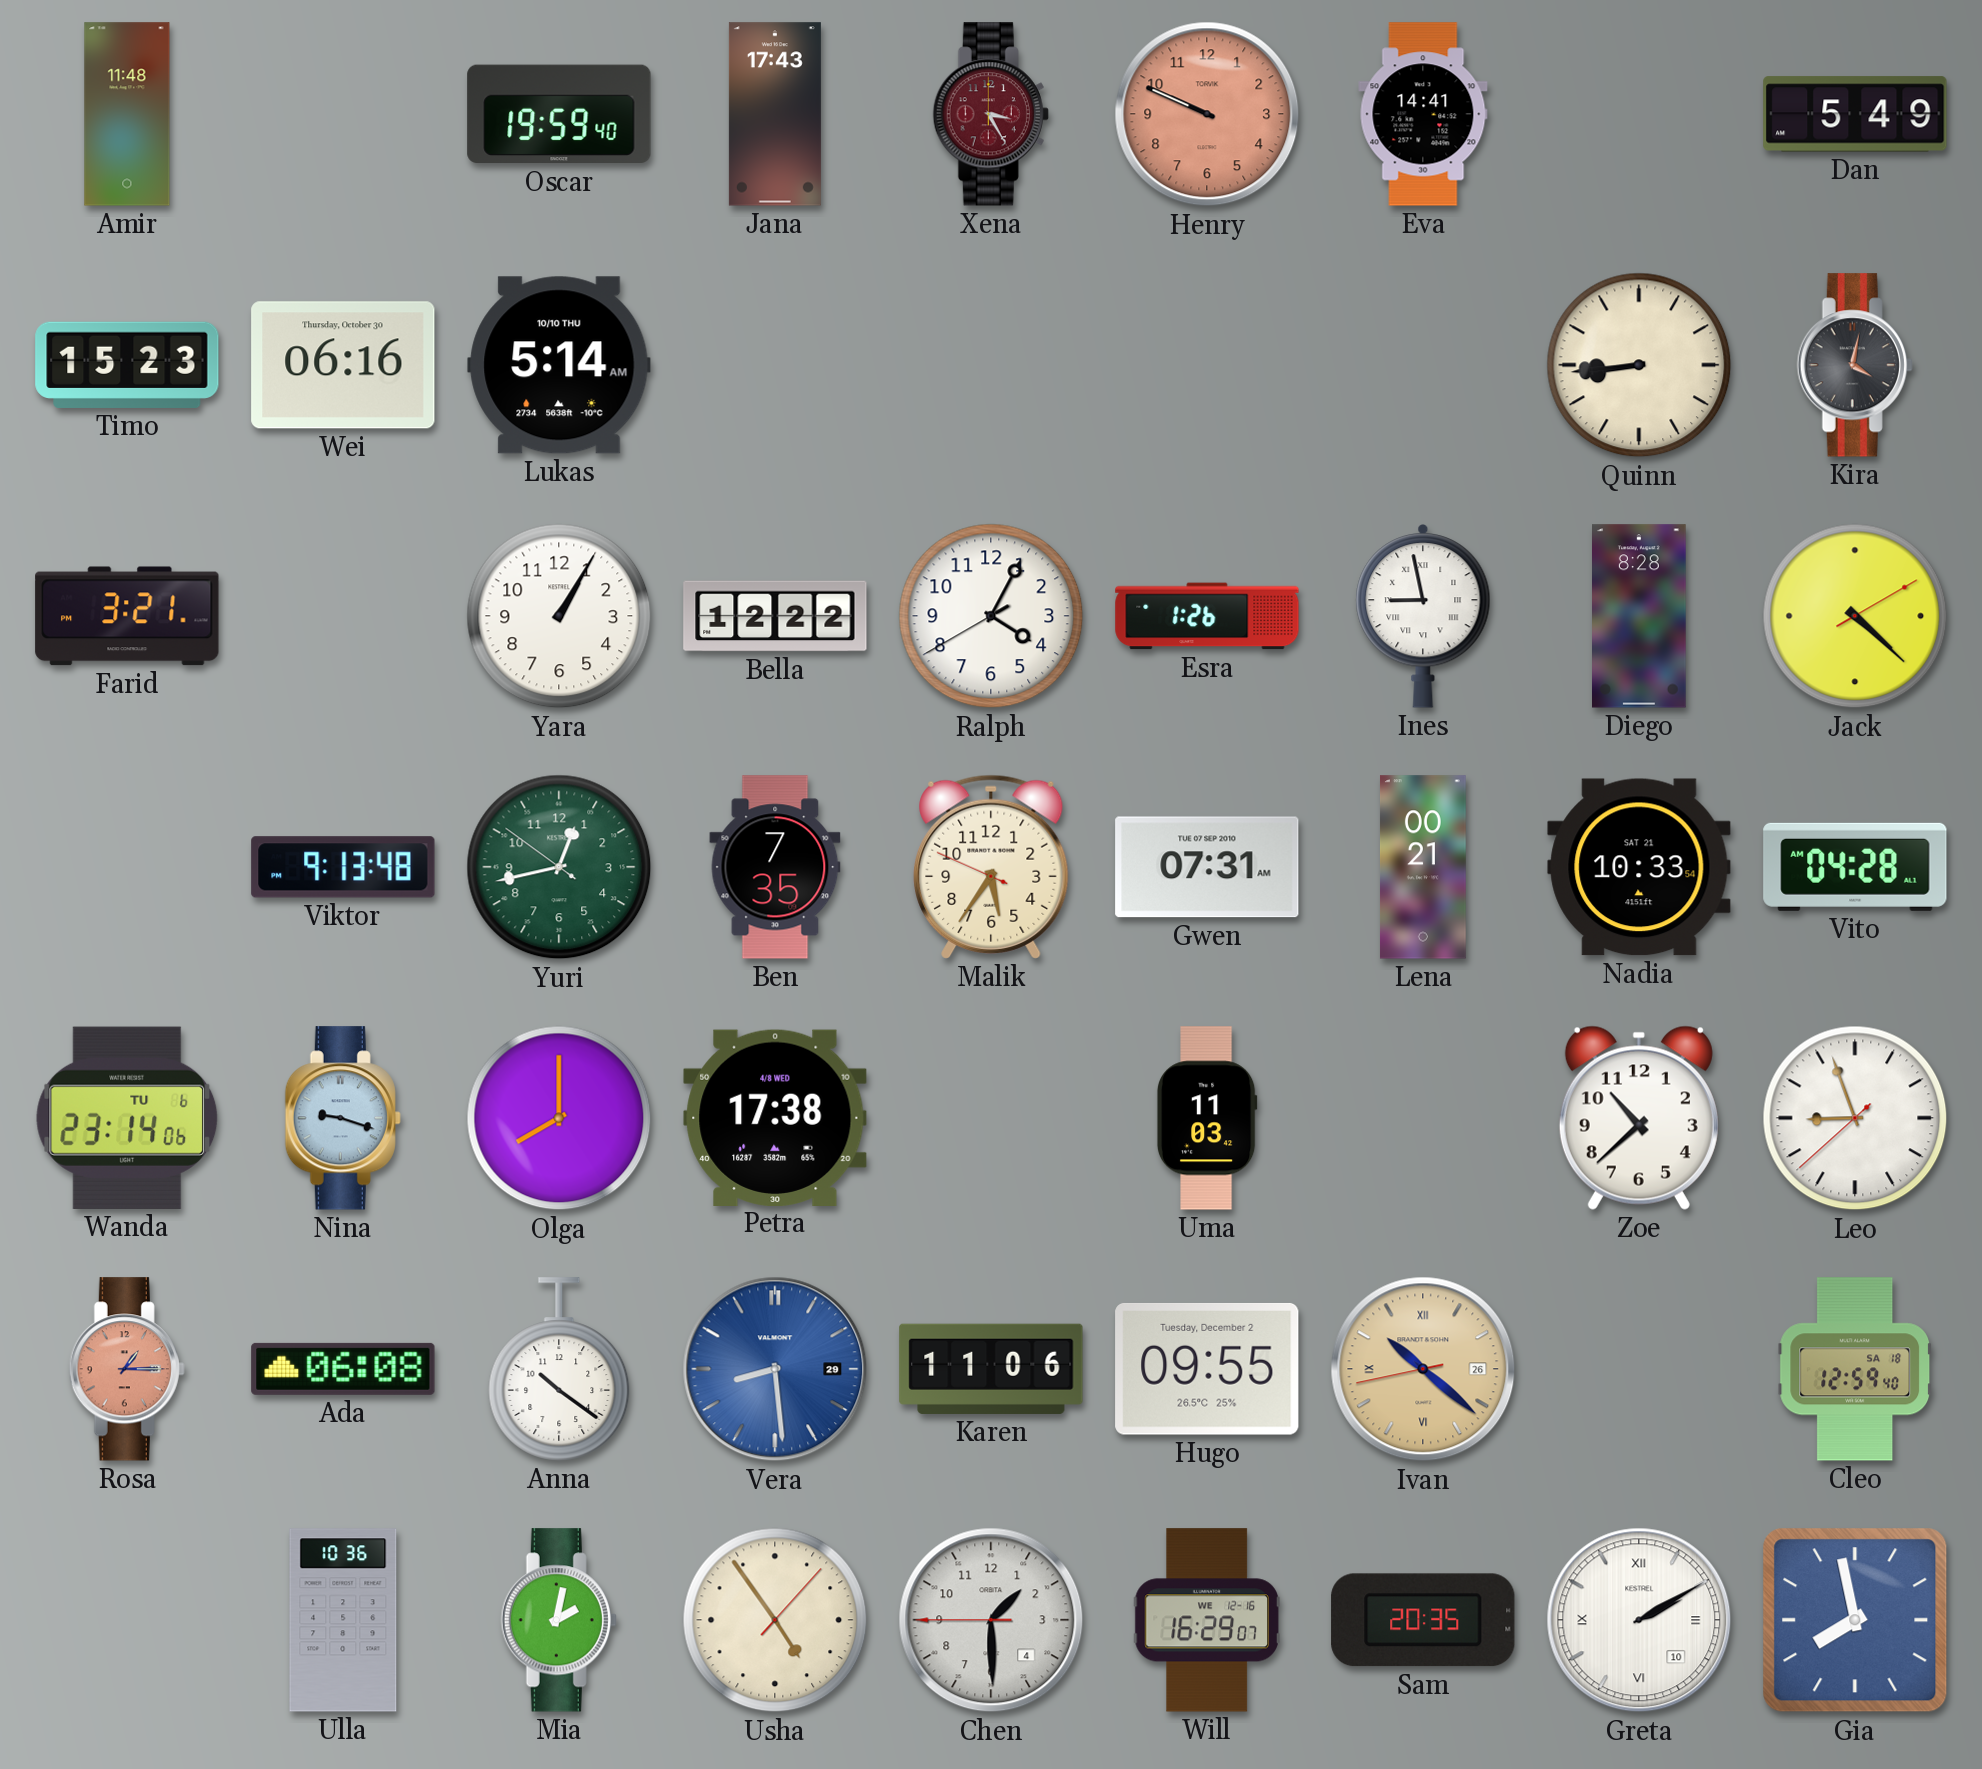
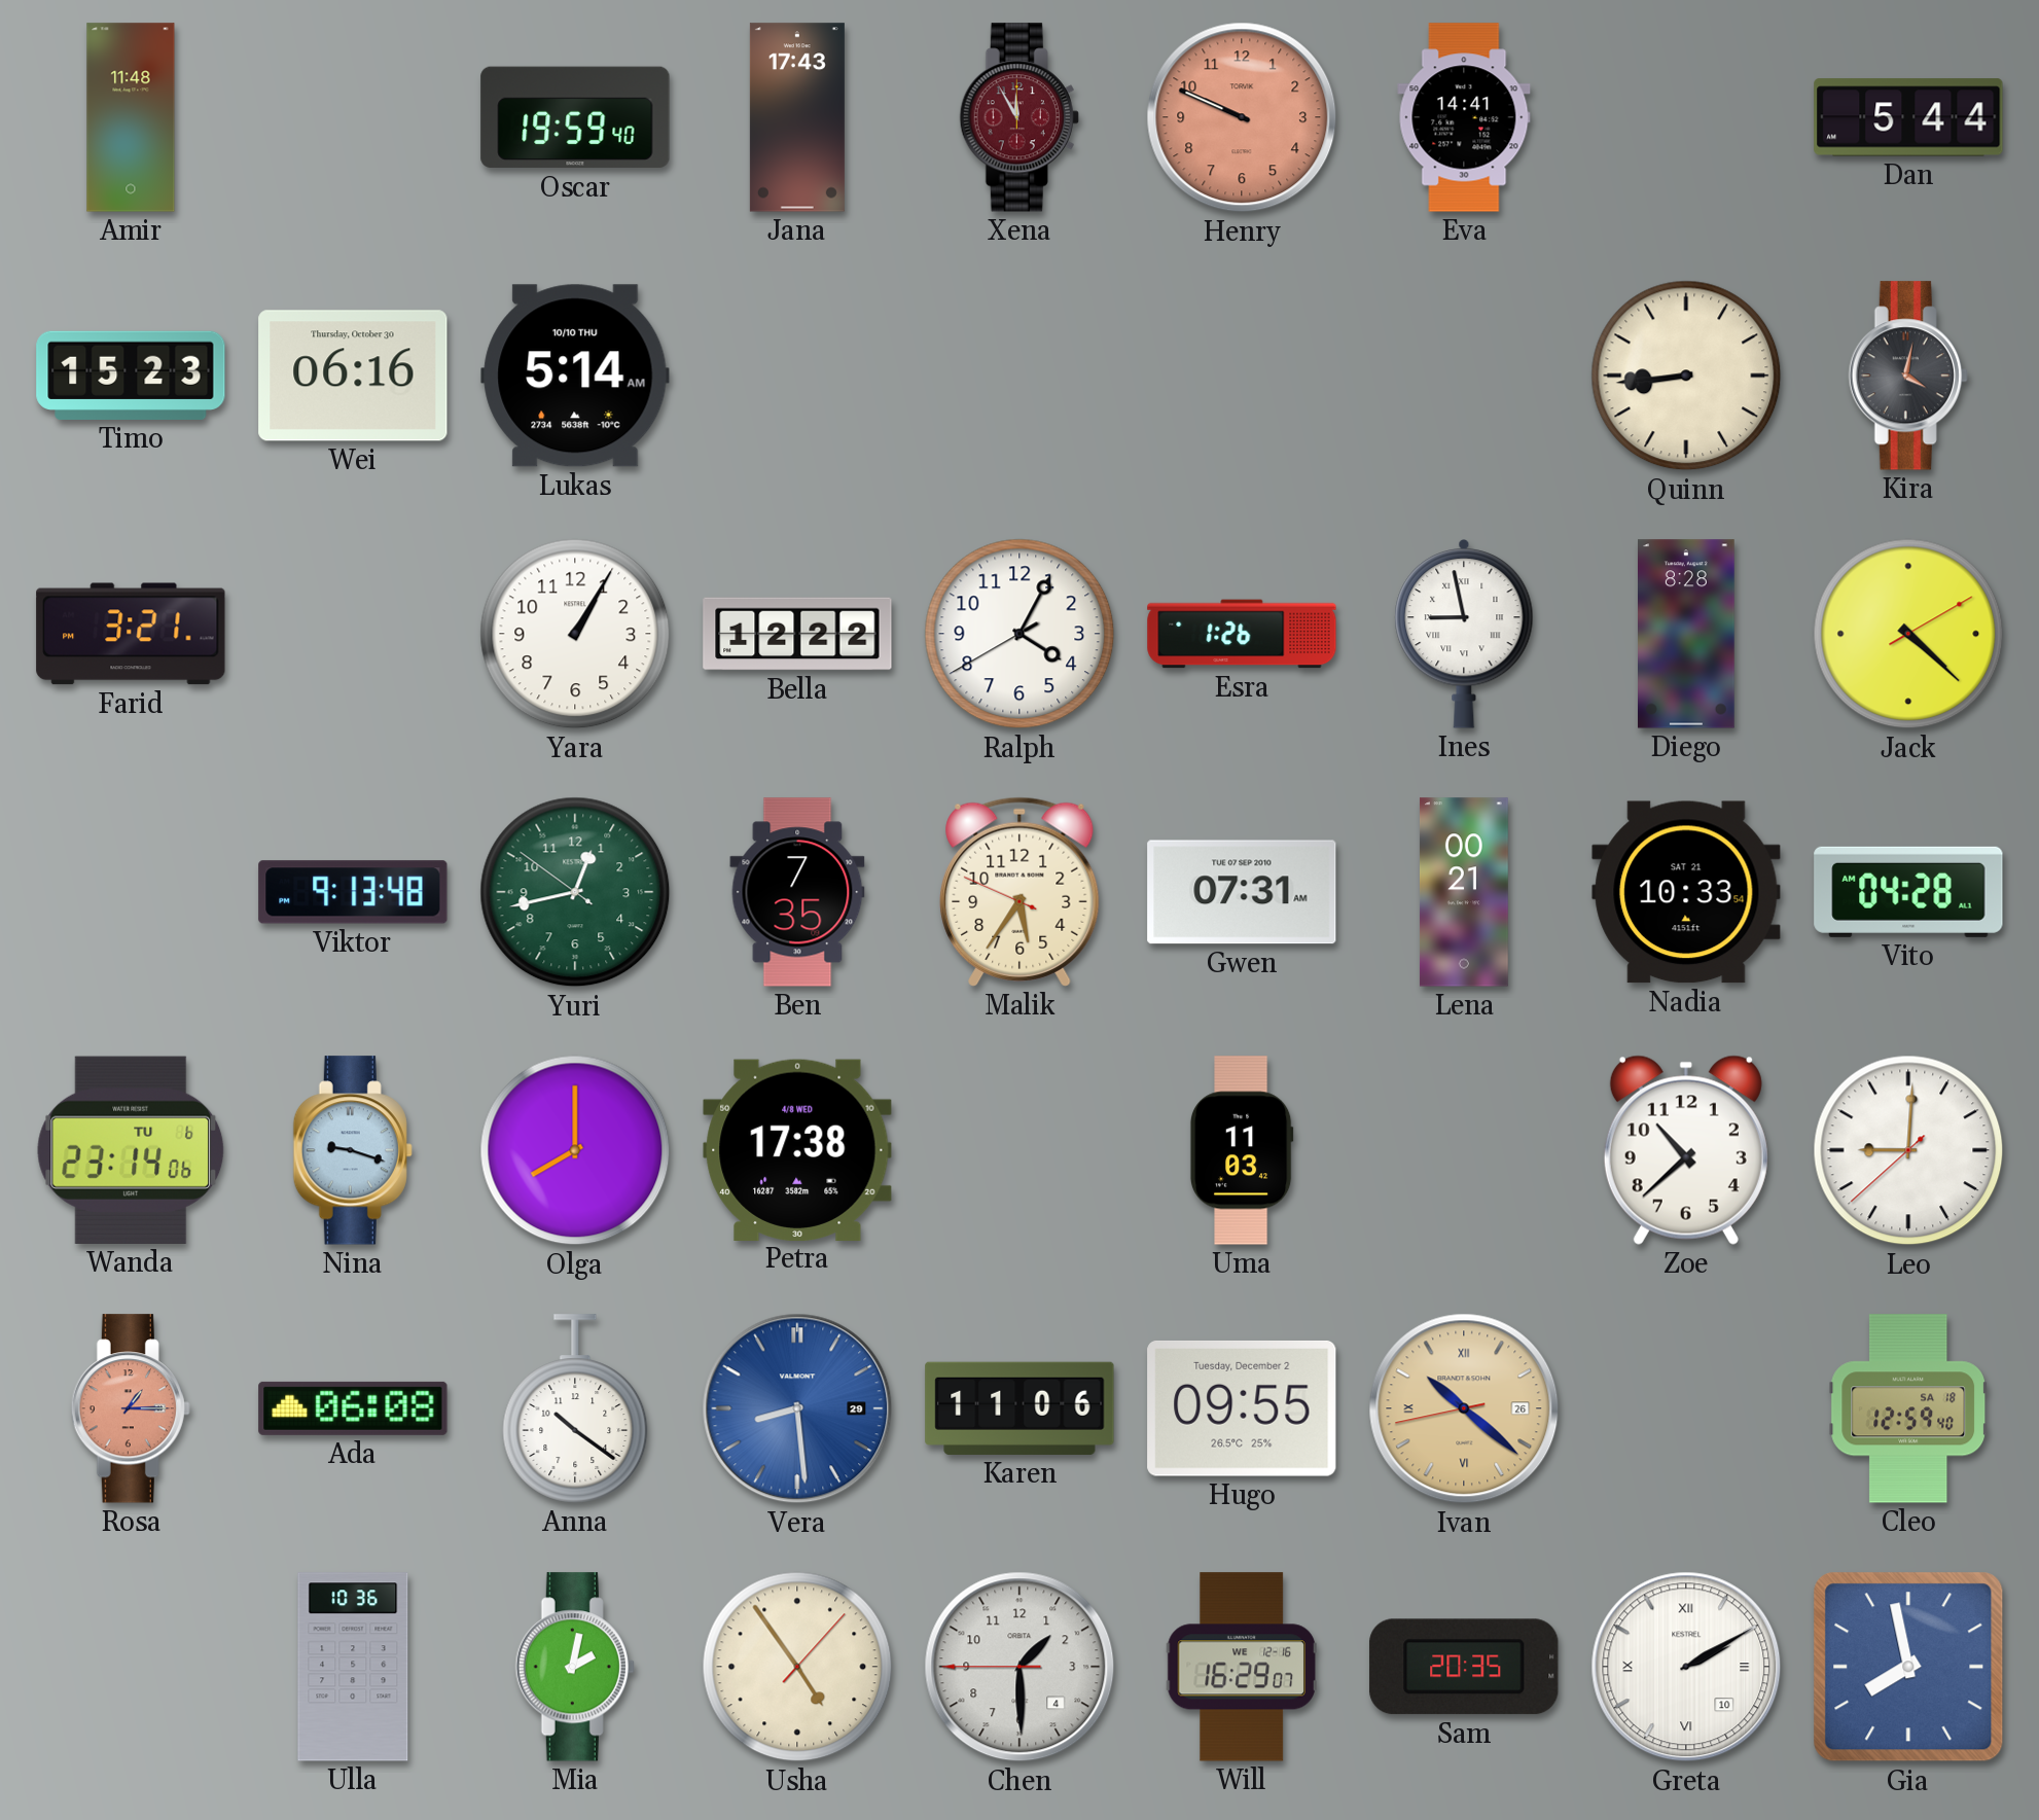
Xena: 3:25 -> 11:55 (1019, 117)
Dan: 5:49 -> 5:44 (1908, 117)
Leo: 8:56 -> 9:00 (1908, 1150)
